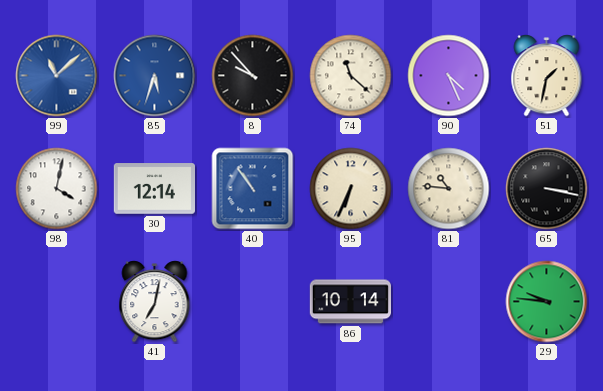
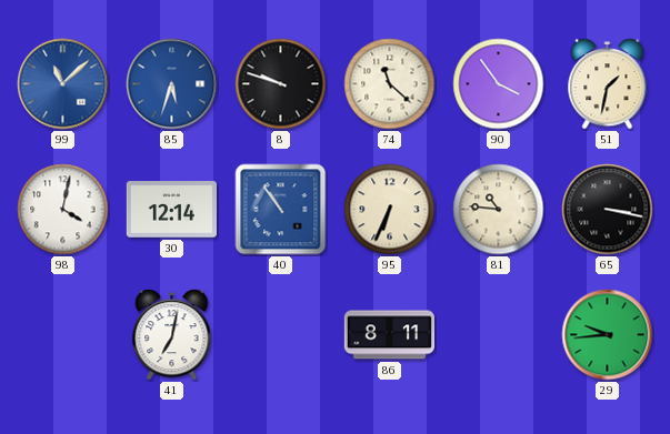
8: 9:53 -> 9:48 (281, 84)
90: 4:26 -> 3:54 (499, 84)
86: 10:14 -> 8:11 (389, 335)
29: 9:46 -> 9:44 (608, 335)
